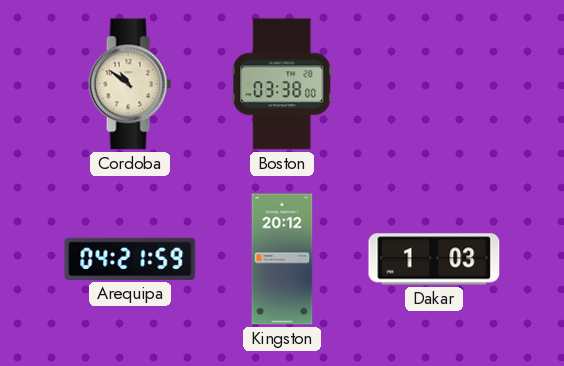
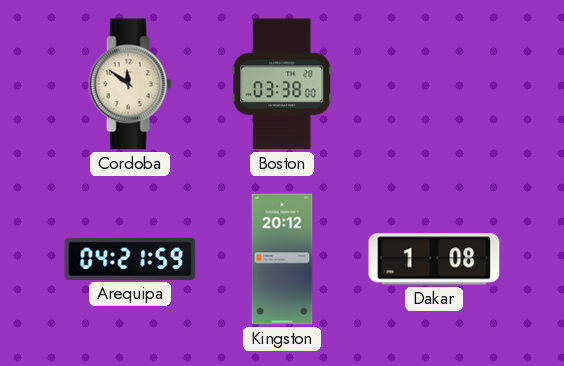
Cordoba: 10:51 -> 11:51 (130, 84)
Dakar: 1:03 -> 1:08 (434, 259)
